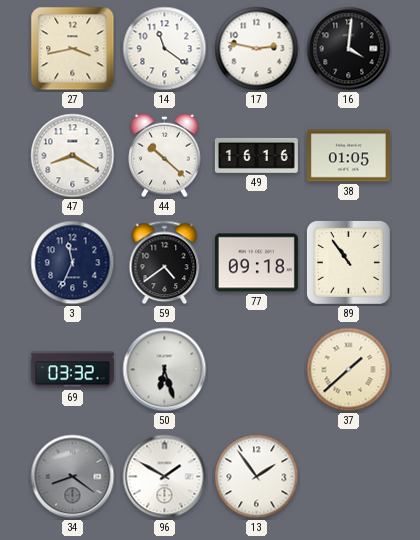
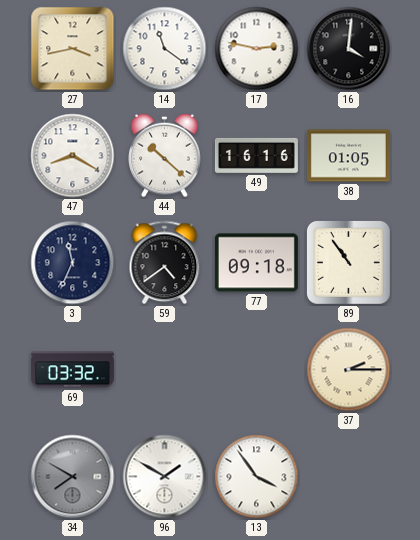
50: 6:27 -> none (165, 370)
37: 1:38 -> 2:15 (349, 370)
34: 8:21 -> 7:50 (73, 477)
13: 1:54 -> 3:54 (257, 477)
